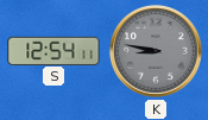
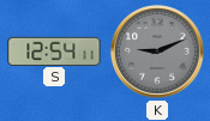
K: 8:47 -> 9:11 (158, 53)
